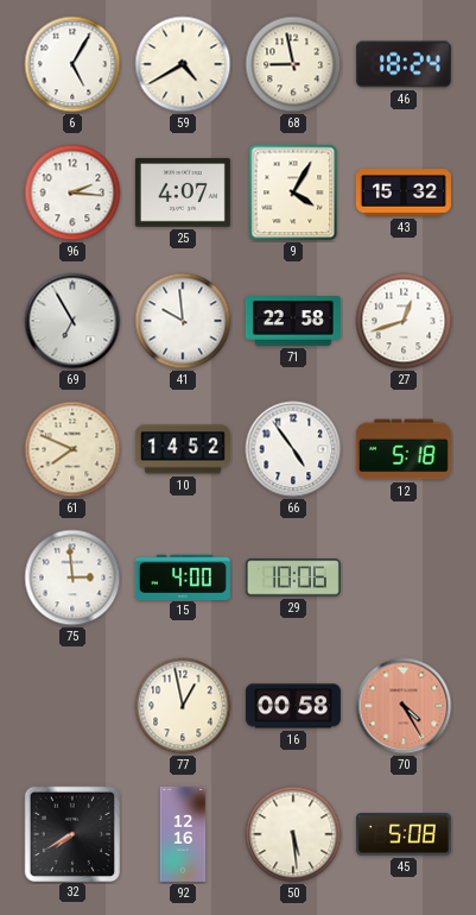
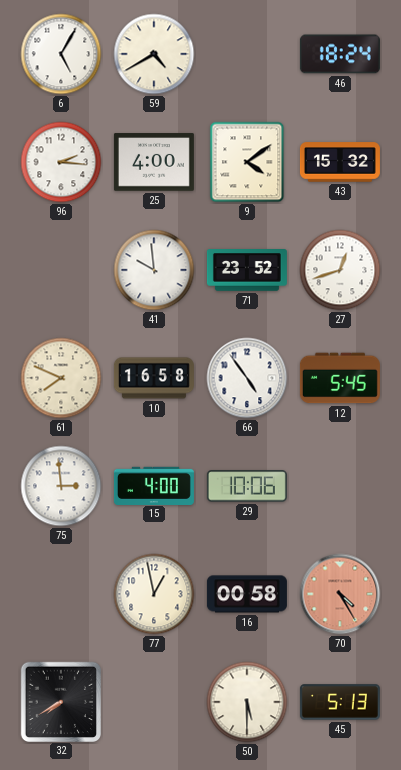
68: 8:58 -> none (293, 64)
25: 4:07 -> 4:00 (154, 162)
9: 4:05 -> 4:09 (247, 162)
69: 6:55 -> none (72, 321)
71: 22:58 -> 23:52 (247, 271)
10: 14:52 -> 16:58 (154, 378)
12: 5:18 -> 5:45 (340, 378)
92: 12:16 -> none (183, 834)
50: 5:29 -> 5:30 (247, 702)
45: 5:08 -> 5:13 (340, 702)
